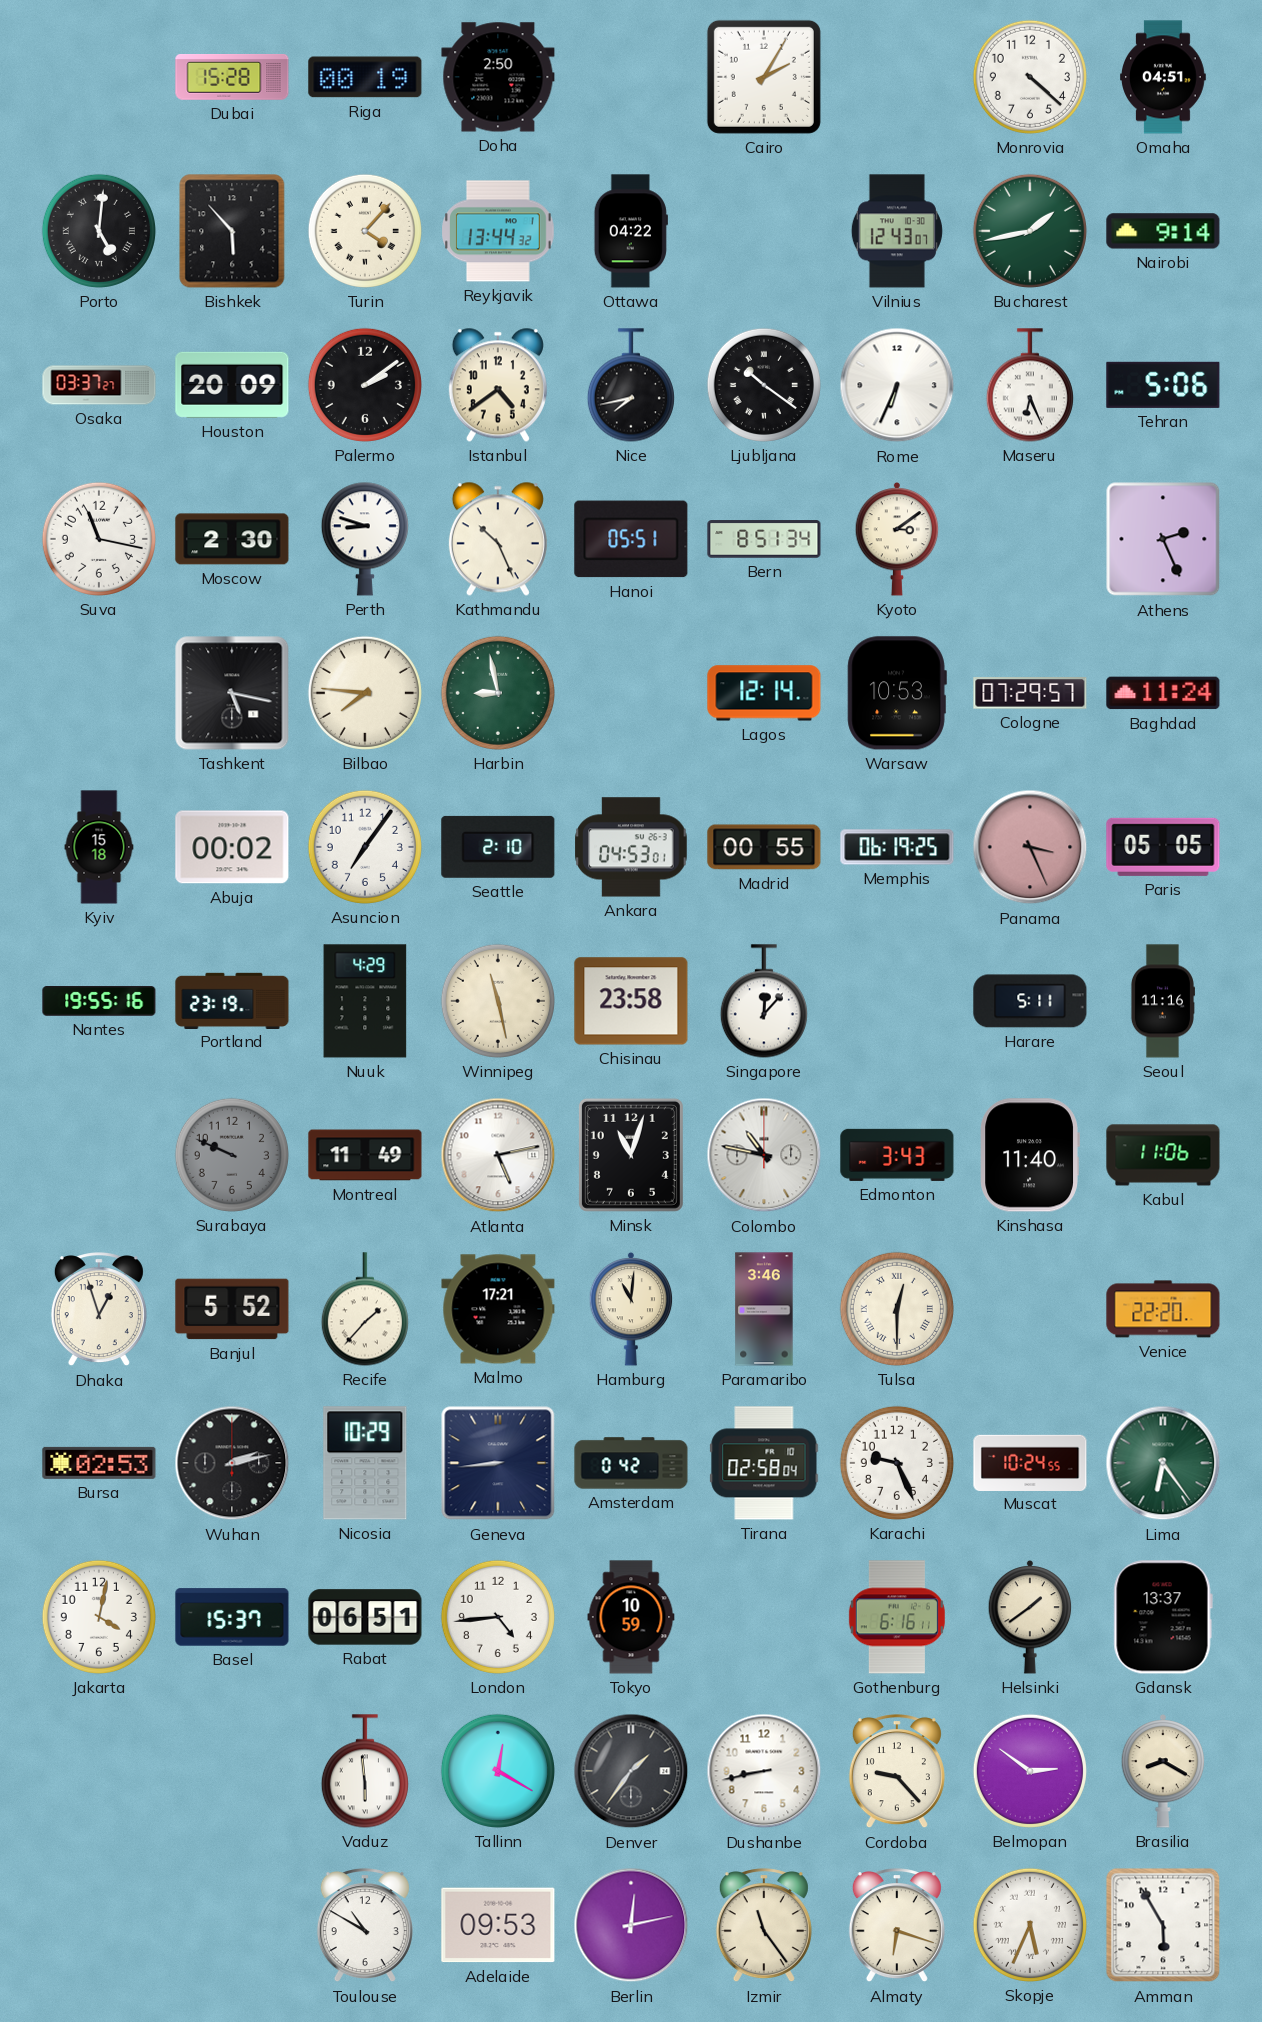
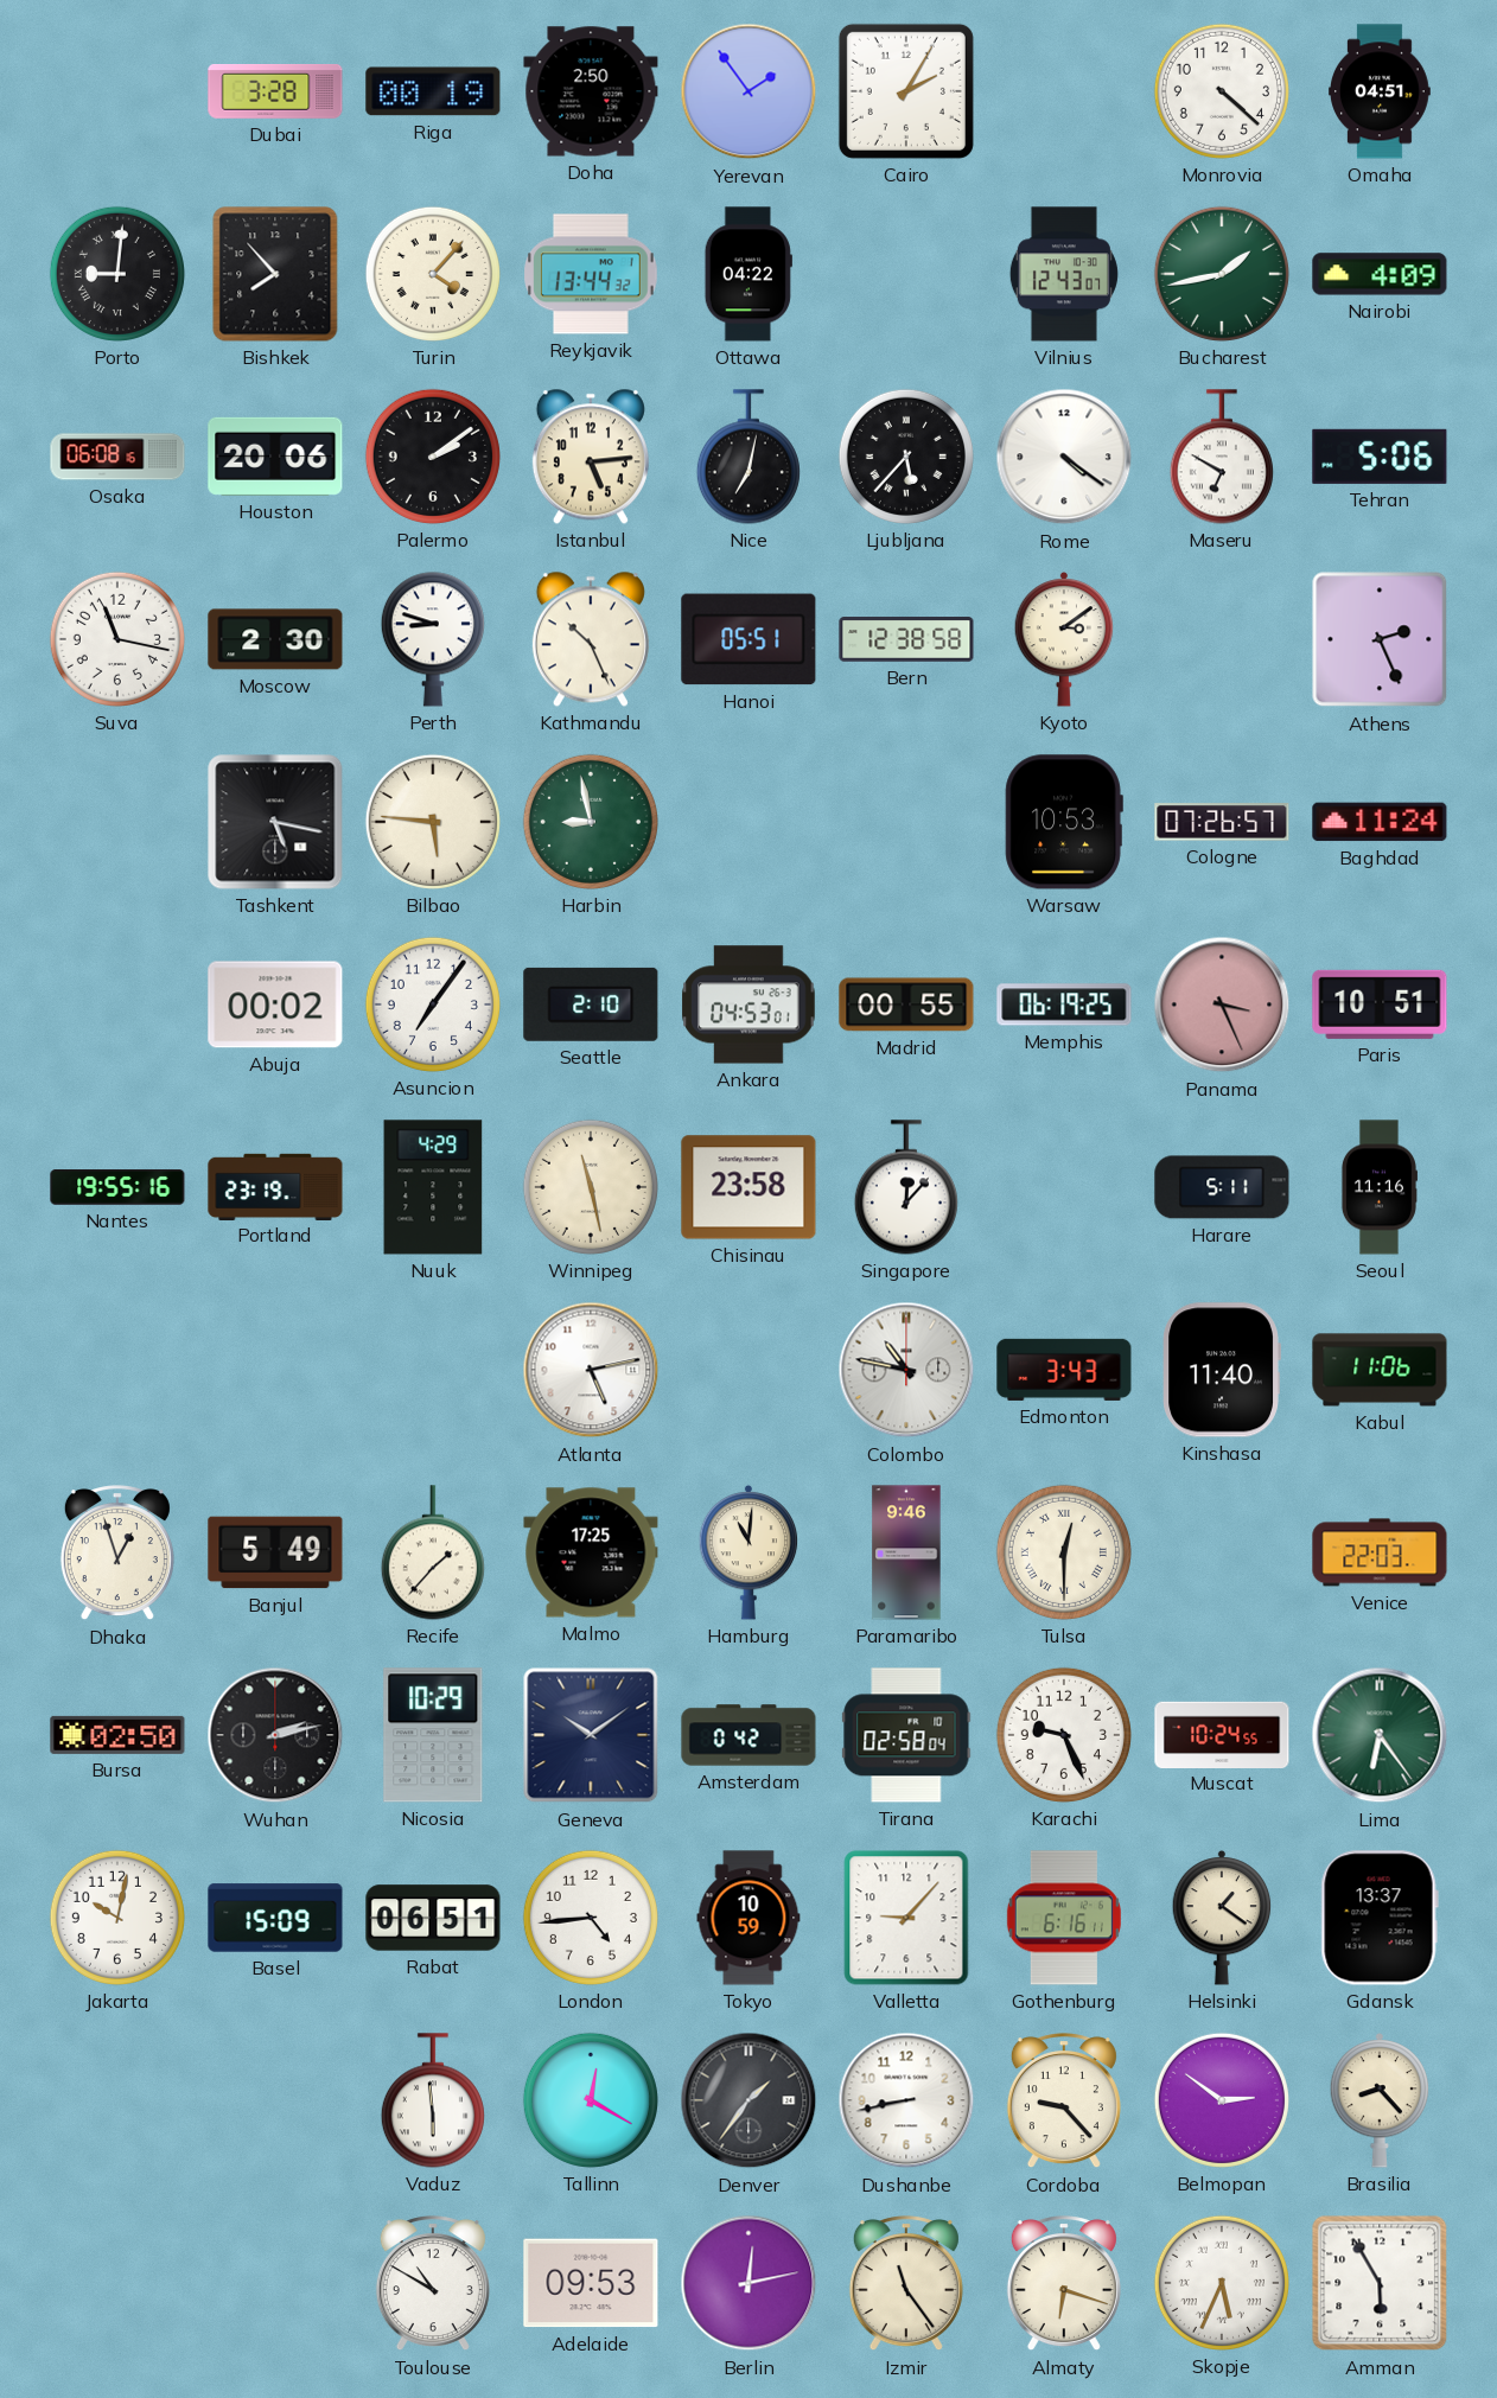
Dubai: 15:28 -> 3:28 (275, 93)
Yerevan: none -> 1:54 (748, 91)
Porto: 5:01 -> 9:01 (117, 274)
Bishkek: 5:53 -> 7:53 (275, 274)
Nairobi: 9:14 -> 4:09 (1380, 274)
Osaka: 03:37 -> 06:08 (117, 457)
Houston: 20:09 -> 20:06 (275, 457)
Istanbul: 4:39 -> 5:14 (591, 457)
Nice: 7:43 -> 7:02 (748, 457)
Ljubljana: 10:21 -> 5:37 (906, 457)
Rome: 6:34 -> 4:21 (1064, 457)
Maseru: 6:26 -> 6:50 (1222, 457)
Bern: 8:51 -> 12:38 (906, 639)
Bilbao: 7:46 -> 5:46 (433, 822)
Lagos: 12:14 -> none (764, 693)
Cologne: 07:29 -> 07:26 (1222, 822)
Kyiv: 15:18 -> none (99, 847)
Paris: 05:05 -> 10:51 (1380, 1005)
Surabaya: 9:49 -> none (232, 1155)
Montreal: 11:49 -> none (365, 1155)
Minsk: 11:03 -> none (631, 1155)
Banjul: 5:52 -> 5:49 (275, 1552)
Malmo: 17:21 -> 17:25 (591, 1552)
Paramaribo: 3:46 -> 9:46 (906, 1552)
Venice: 22:20 -> 22:03 (1380, 1552)
Bursa: 02:53 -> 02:50 (117, 1735)
Geneva: 8:44 -> 10:09 (591, 1735)
Jakarta: 4:02 -> 10:02 (117, 1918)
Basel: 15:37 -> 15:09 (275, 1918)
Valletta: none -> 9:07 (906, 1918)
Helsinki: 1:39 -> 1:21 (1222, 1919)
Brasilia: 8:20 -> 8:23 (1380, 2102)
